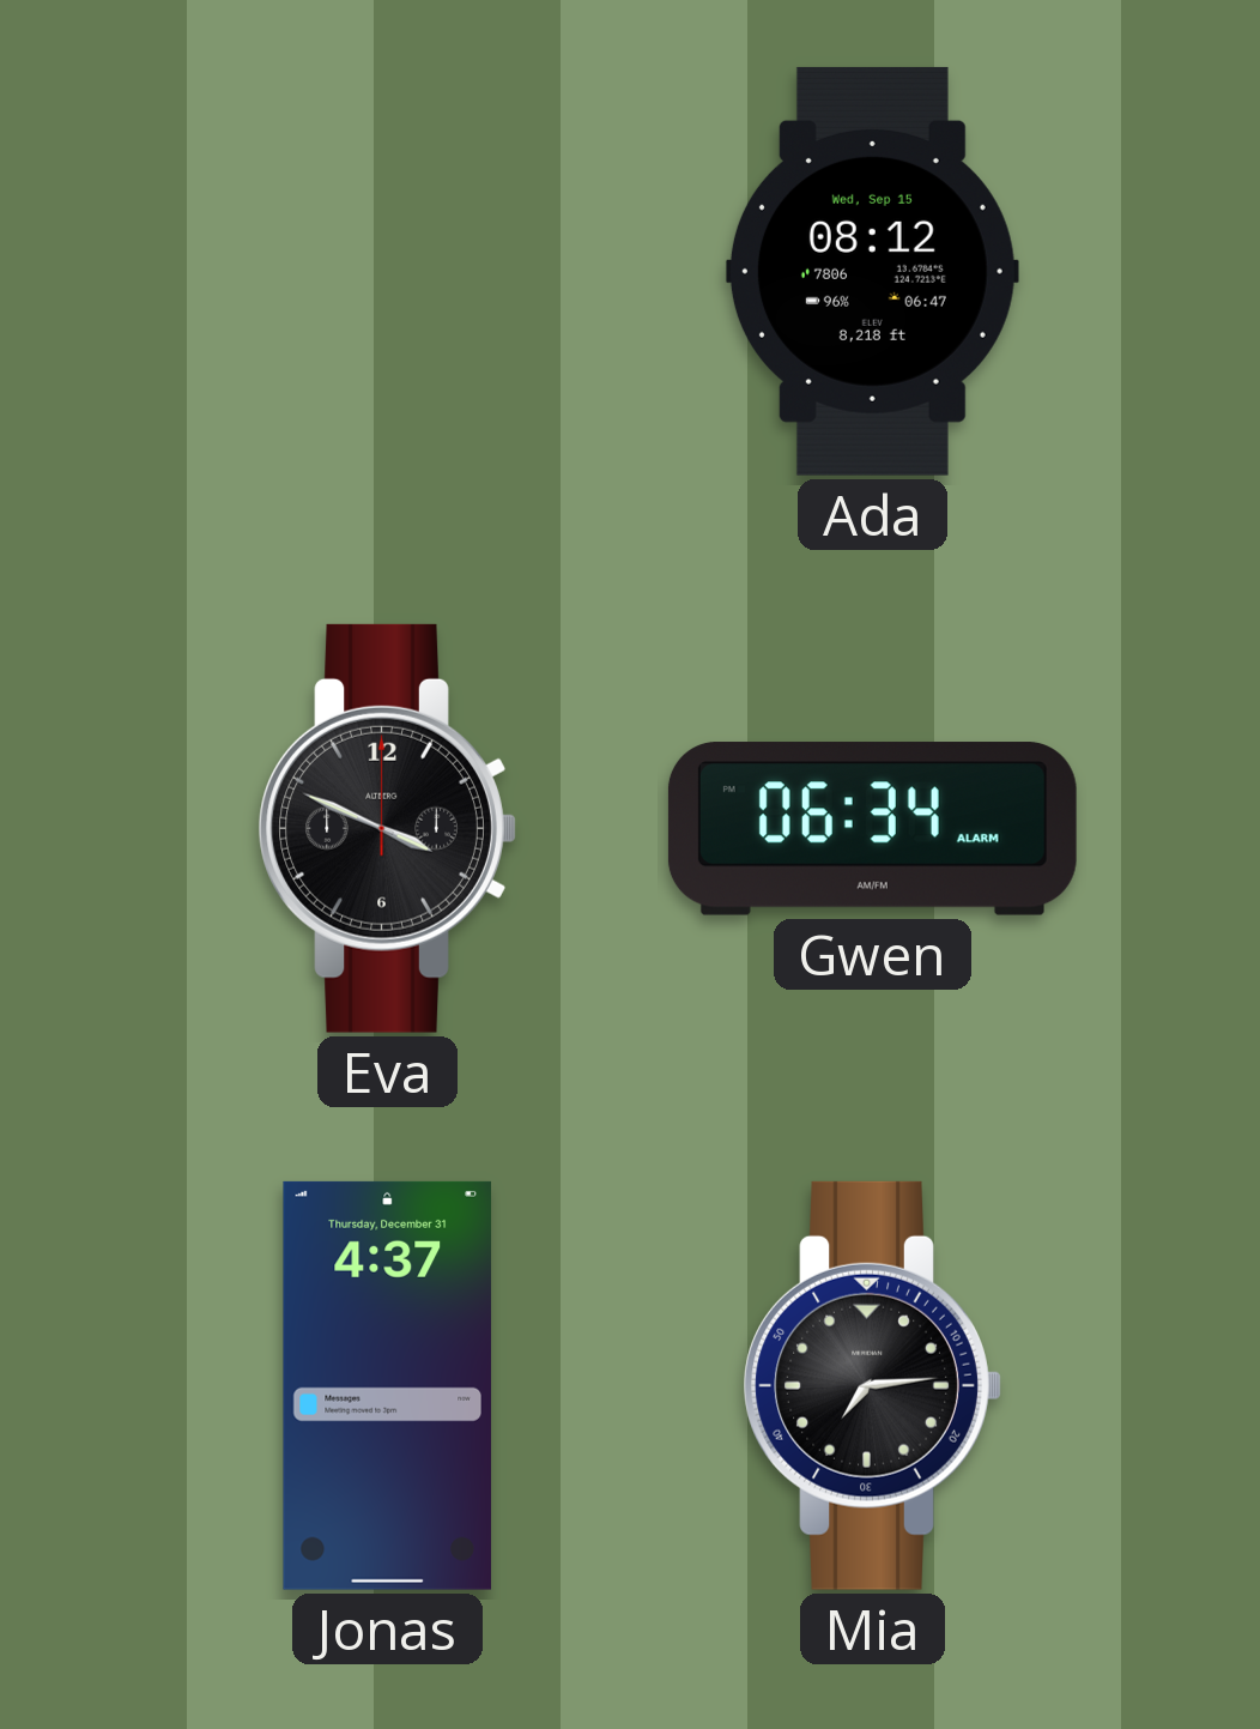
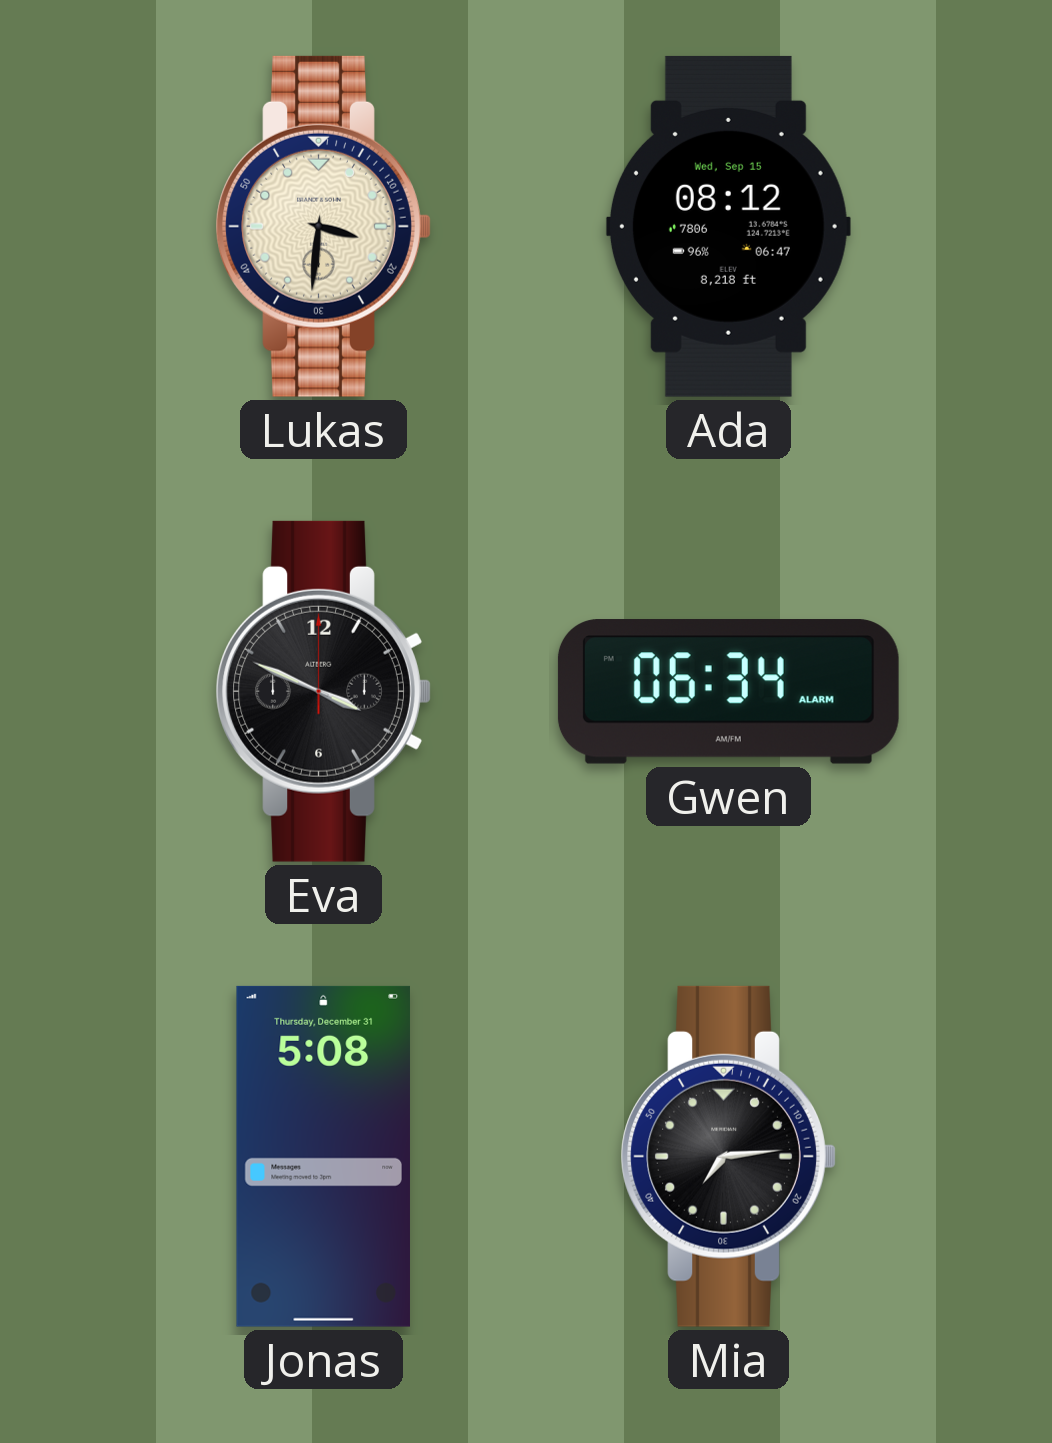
Lukas: none -> 3:31 (323, 226)
Jonas: 4:37 -> 5:08 (323, 1156)
